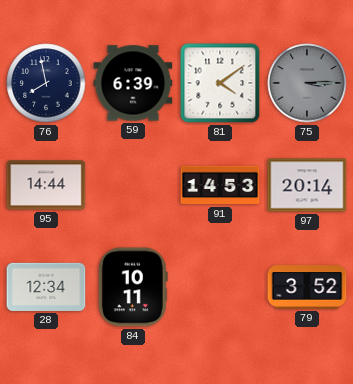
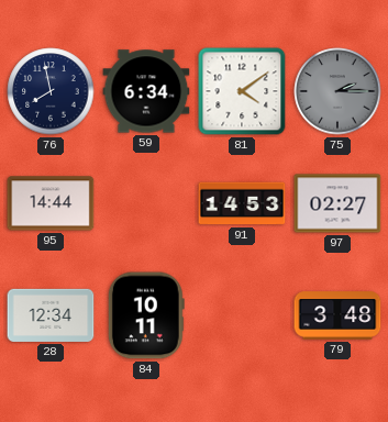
59: 6:39 -> 6:34 (146, 91)
75: 3:15 -> 2:15 (337, 91)
97: 20:14 -> 02:27 (337, 203)
79: 3:52 -> 3:48 (337, 315)
